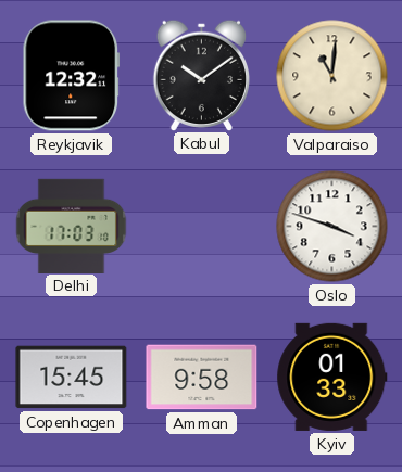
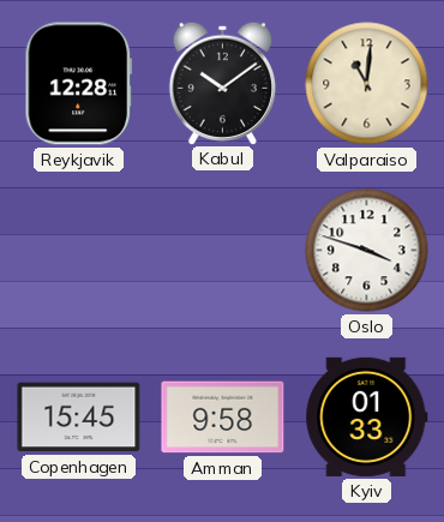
Reykjavik: 12:32 -> 12:28 (78, 84)
Delhi: 17:03 -> none (72, 226)
